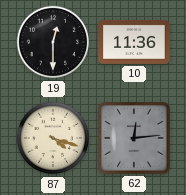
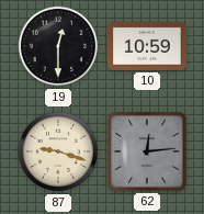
10: 11:36 -> 10:59 (147, 46)
87: 4:18 -> 9:18 (58, 151)
